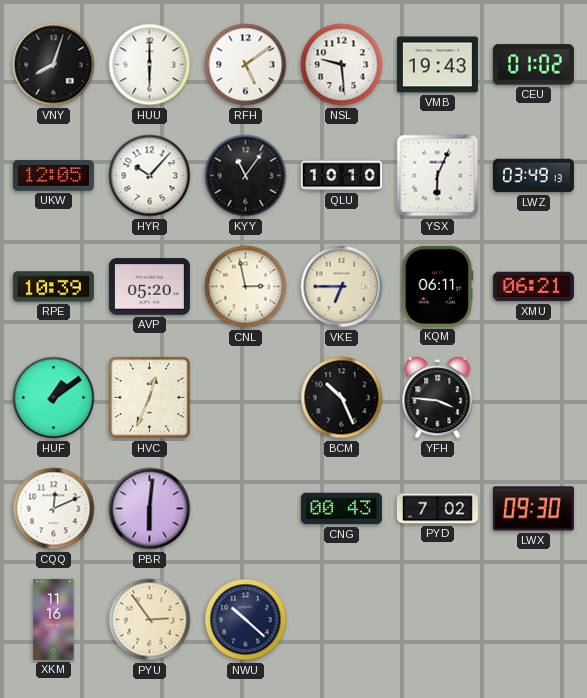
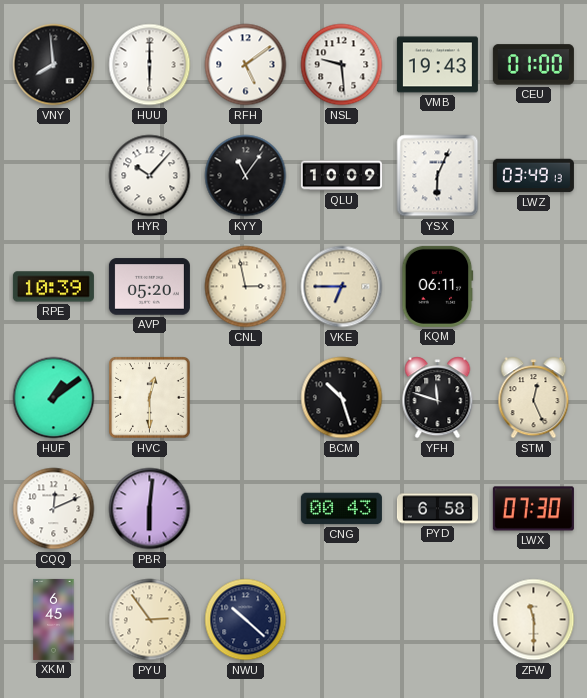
VNY: 8:03 -> 7:59 (54, 65)
CEU: 01:02 -> 01:00 (533, 65)
UKW: 12:05 -> none (53, 176)
QLU: 10:10 -> 10:09 (341, 176)
XMU: 06:21 -> none (533, 287)
HVC: 12:34 -> 12:30 (150, 398)
BCM: 10:26 -> 10:27 (342, 398)
YFH: 3:46 -> 11:48 (438, 398)
STM: none -> 12:26 (534, 398)
PYD: 7:02 -> 6:58 (437, 509)
LWX: 09:30 -> 07:30 (533, 509)
XKM: 11:16 -> 6:45 (54, 619)
ZFW: none -> 11:30 (534, 620)
